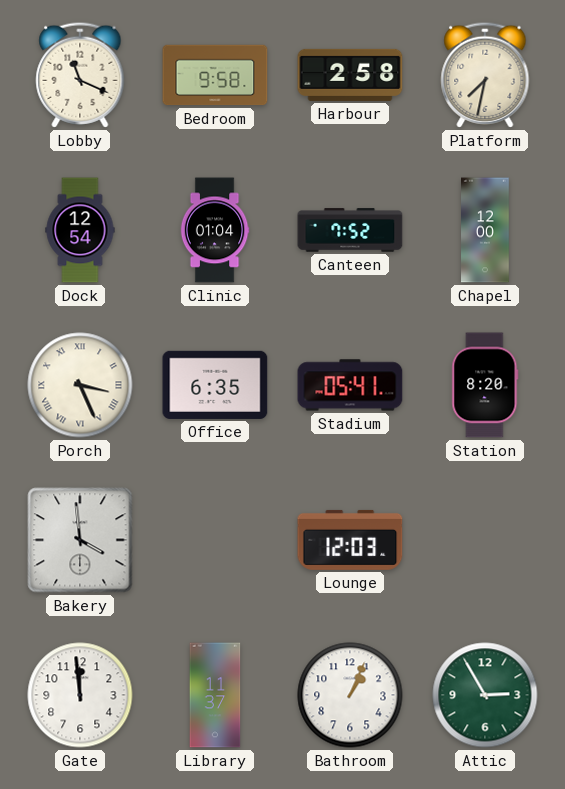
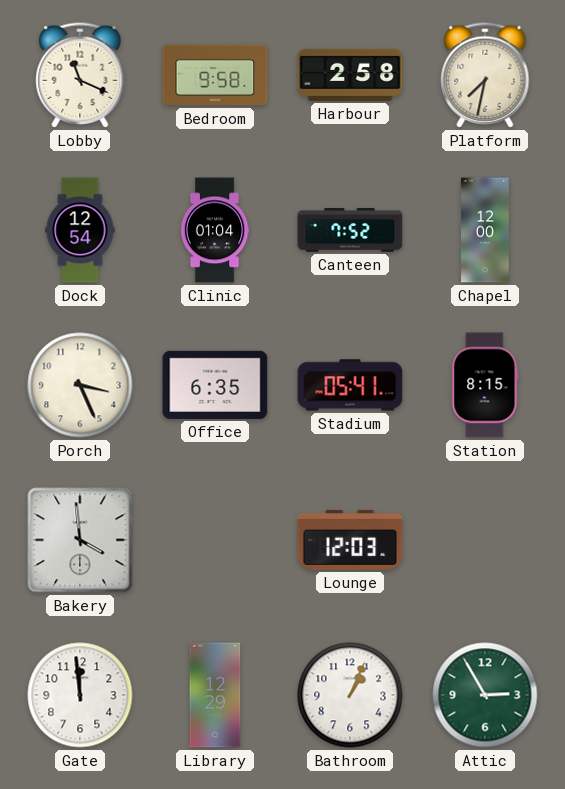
Porch numerals: Roman -> Arabic (80, 385)
Station: 8:20 -> 8:15 (485, 385)
Library: 11:37 -> 12:29 (215, 695)
